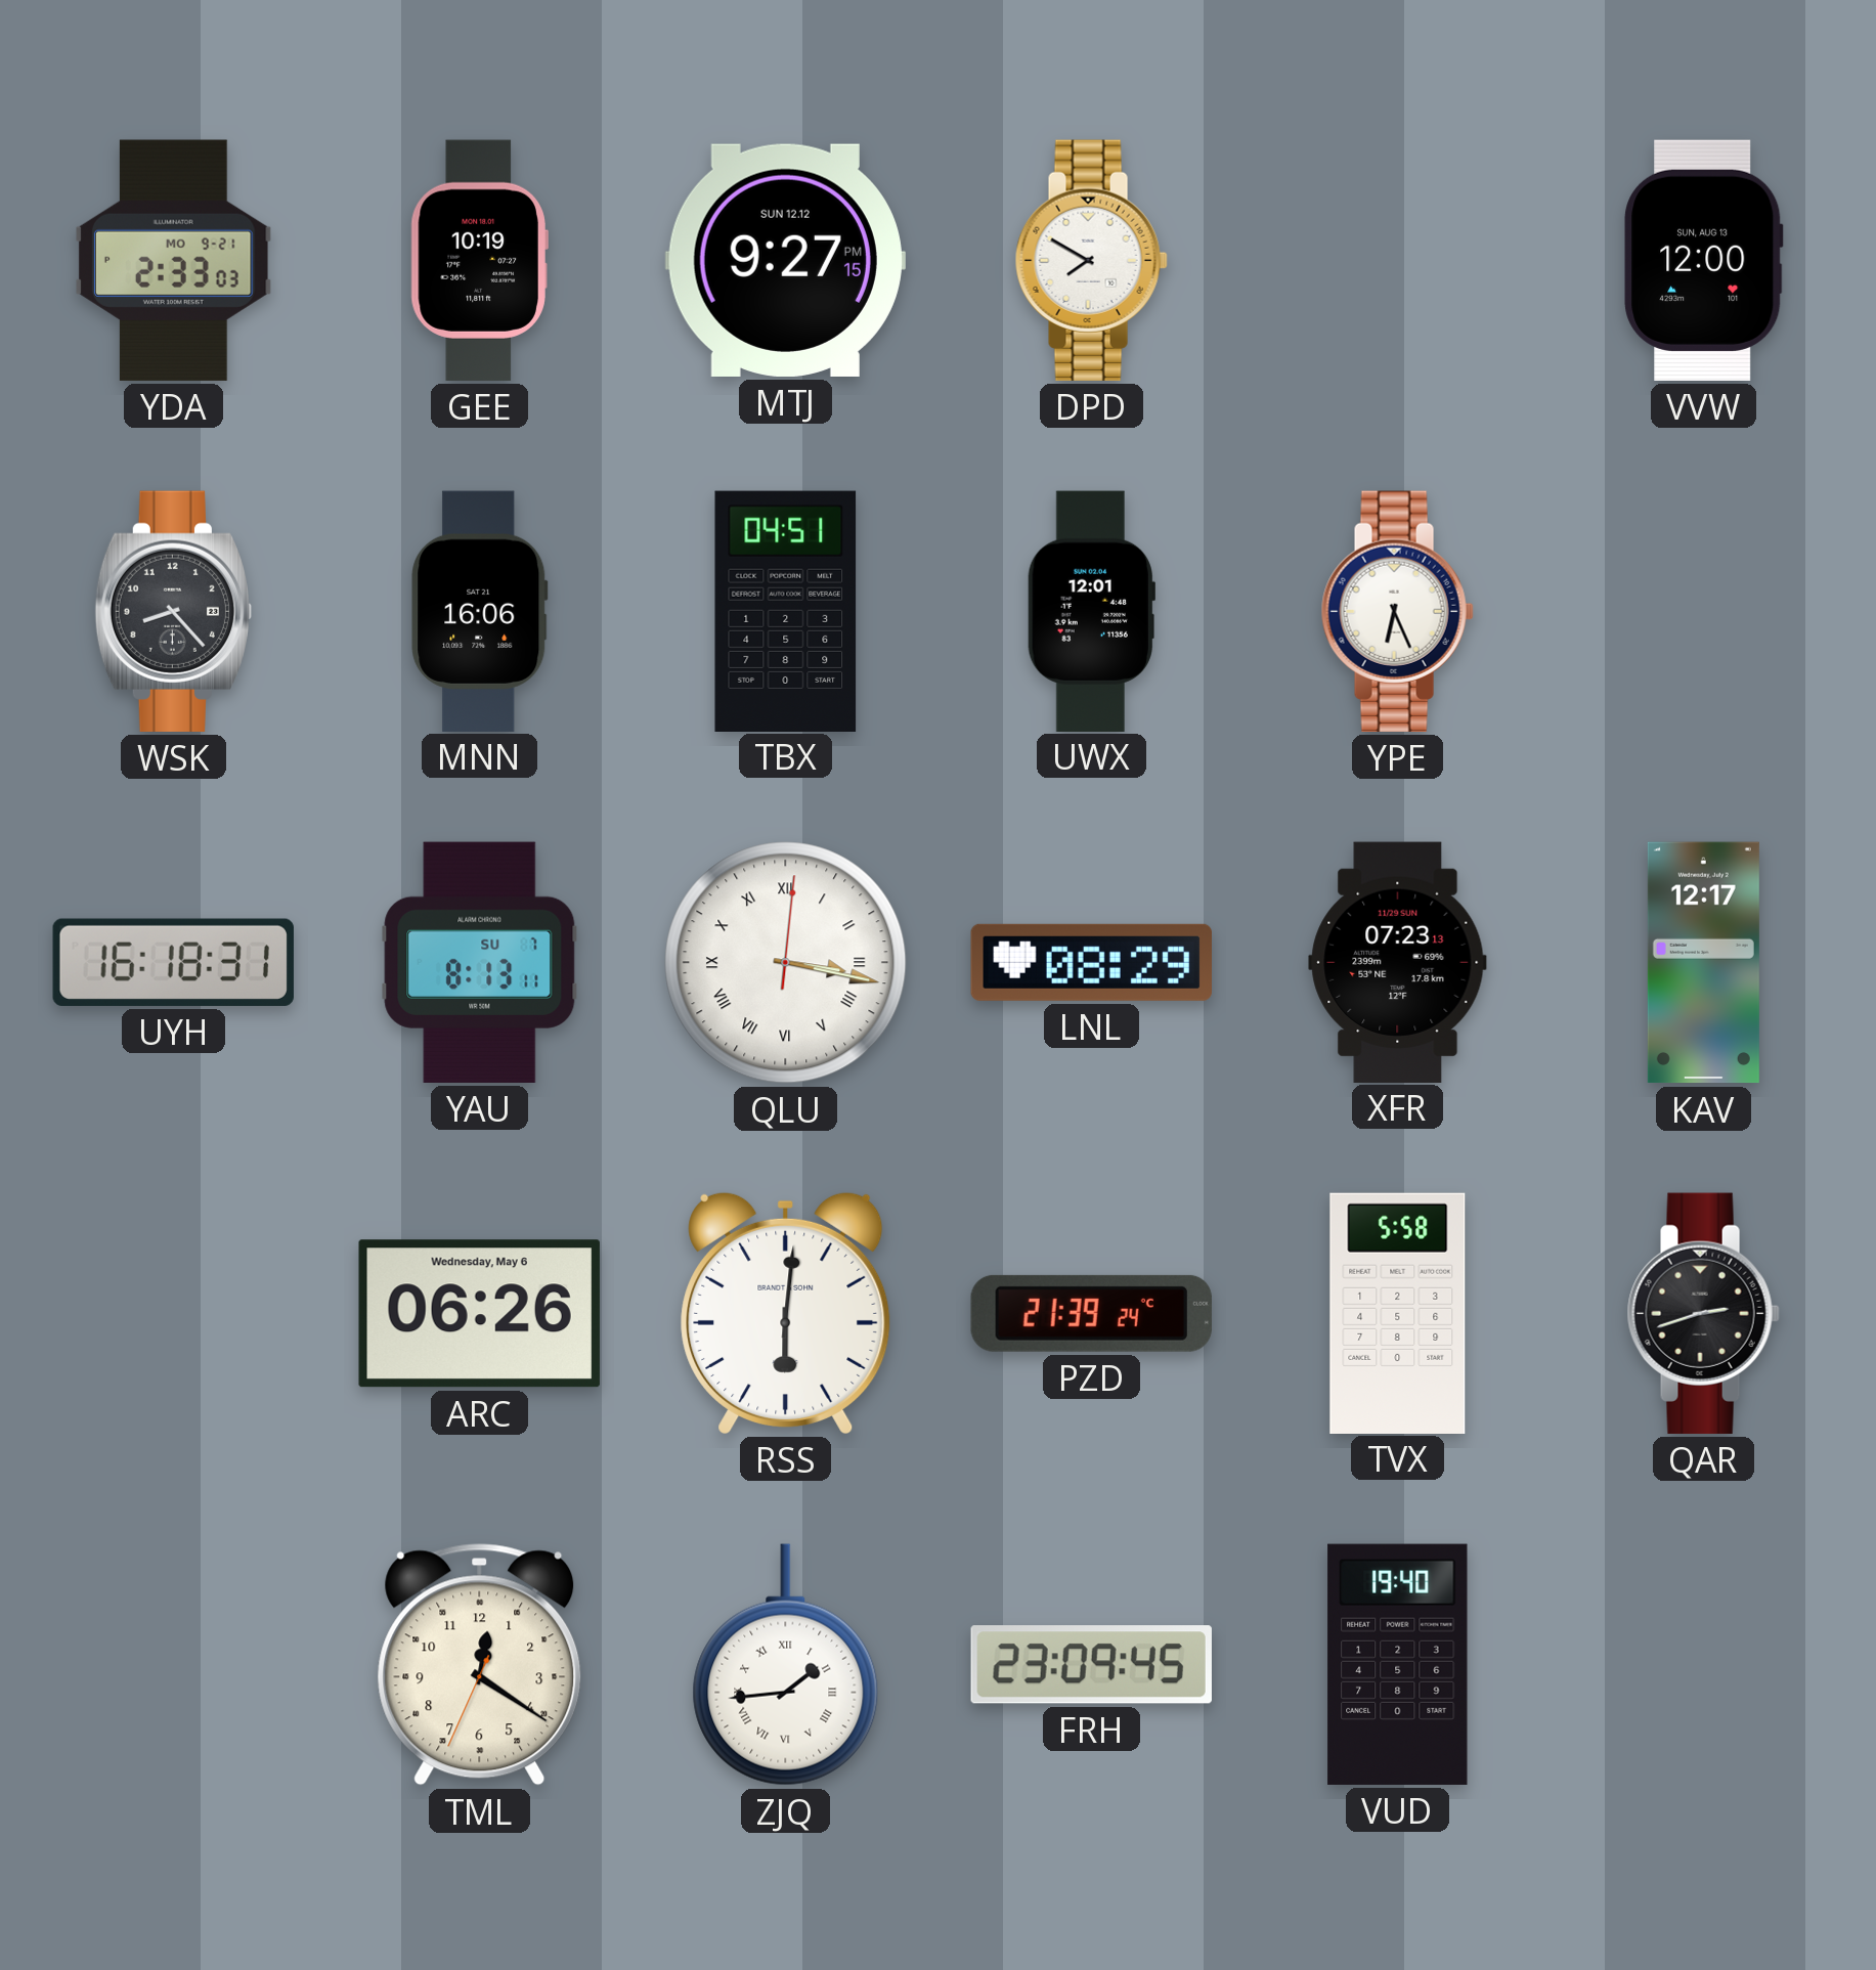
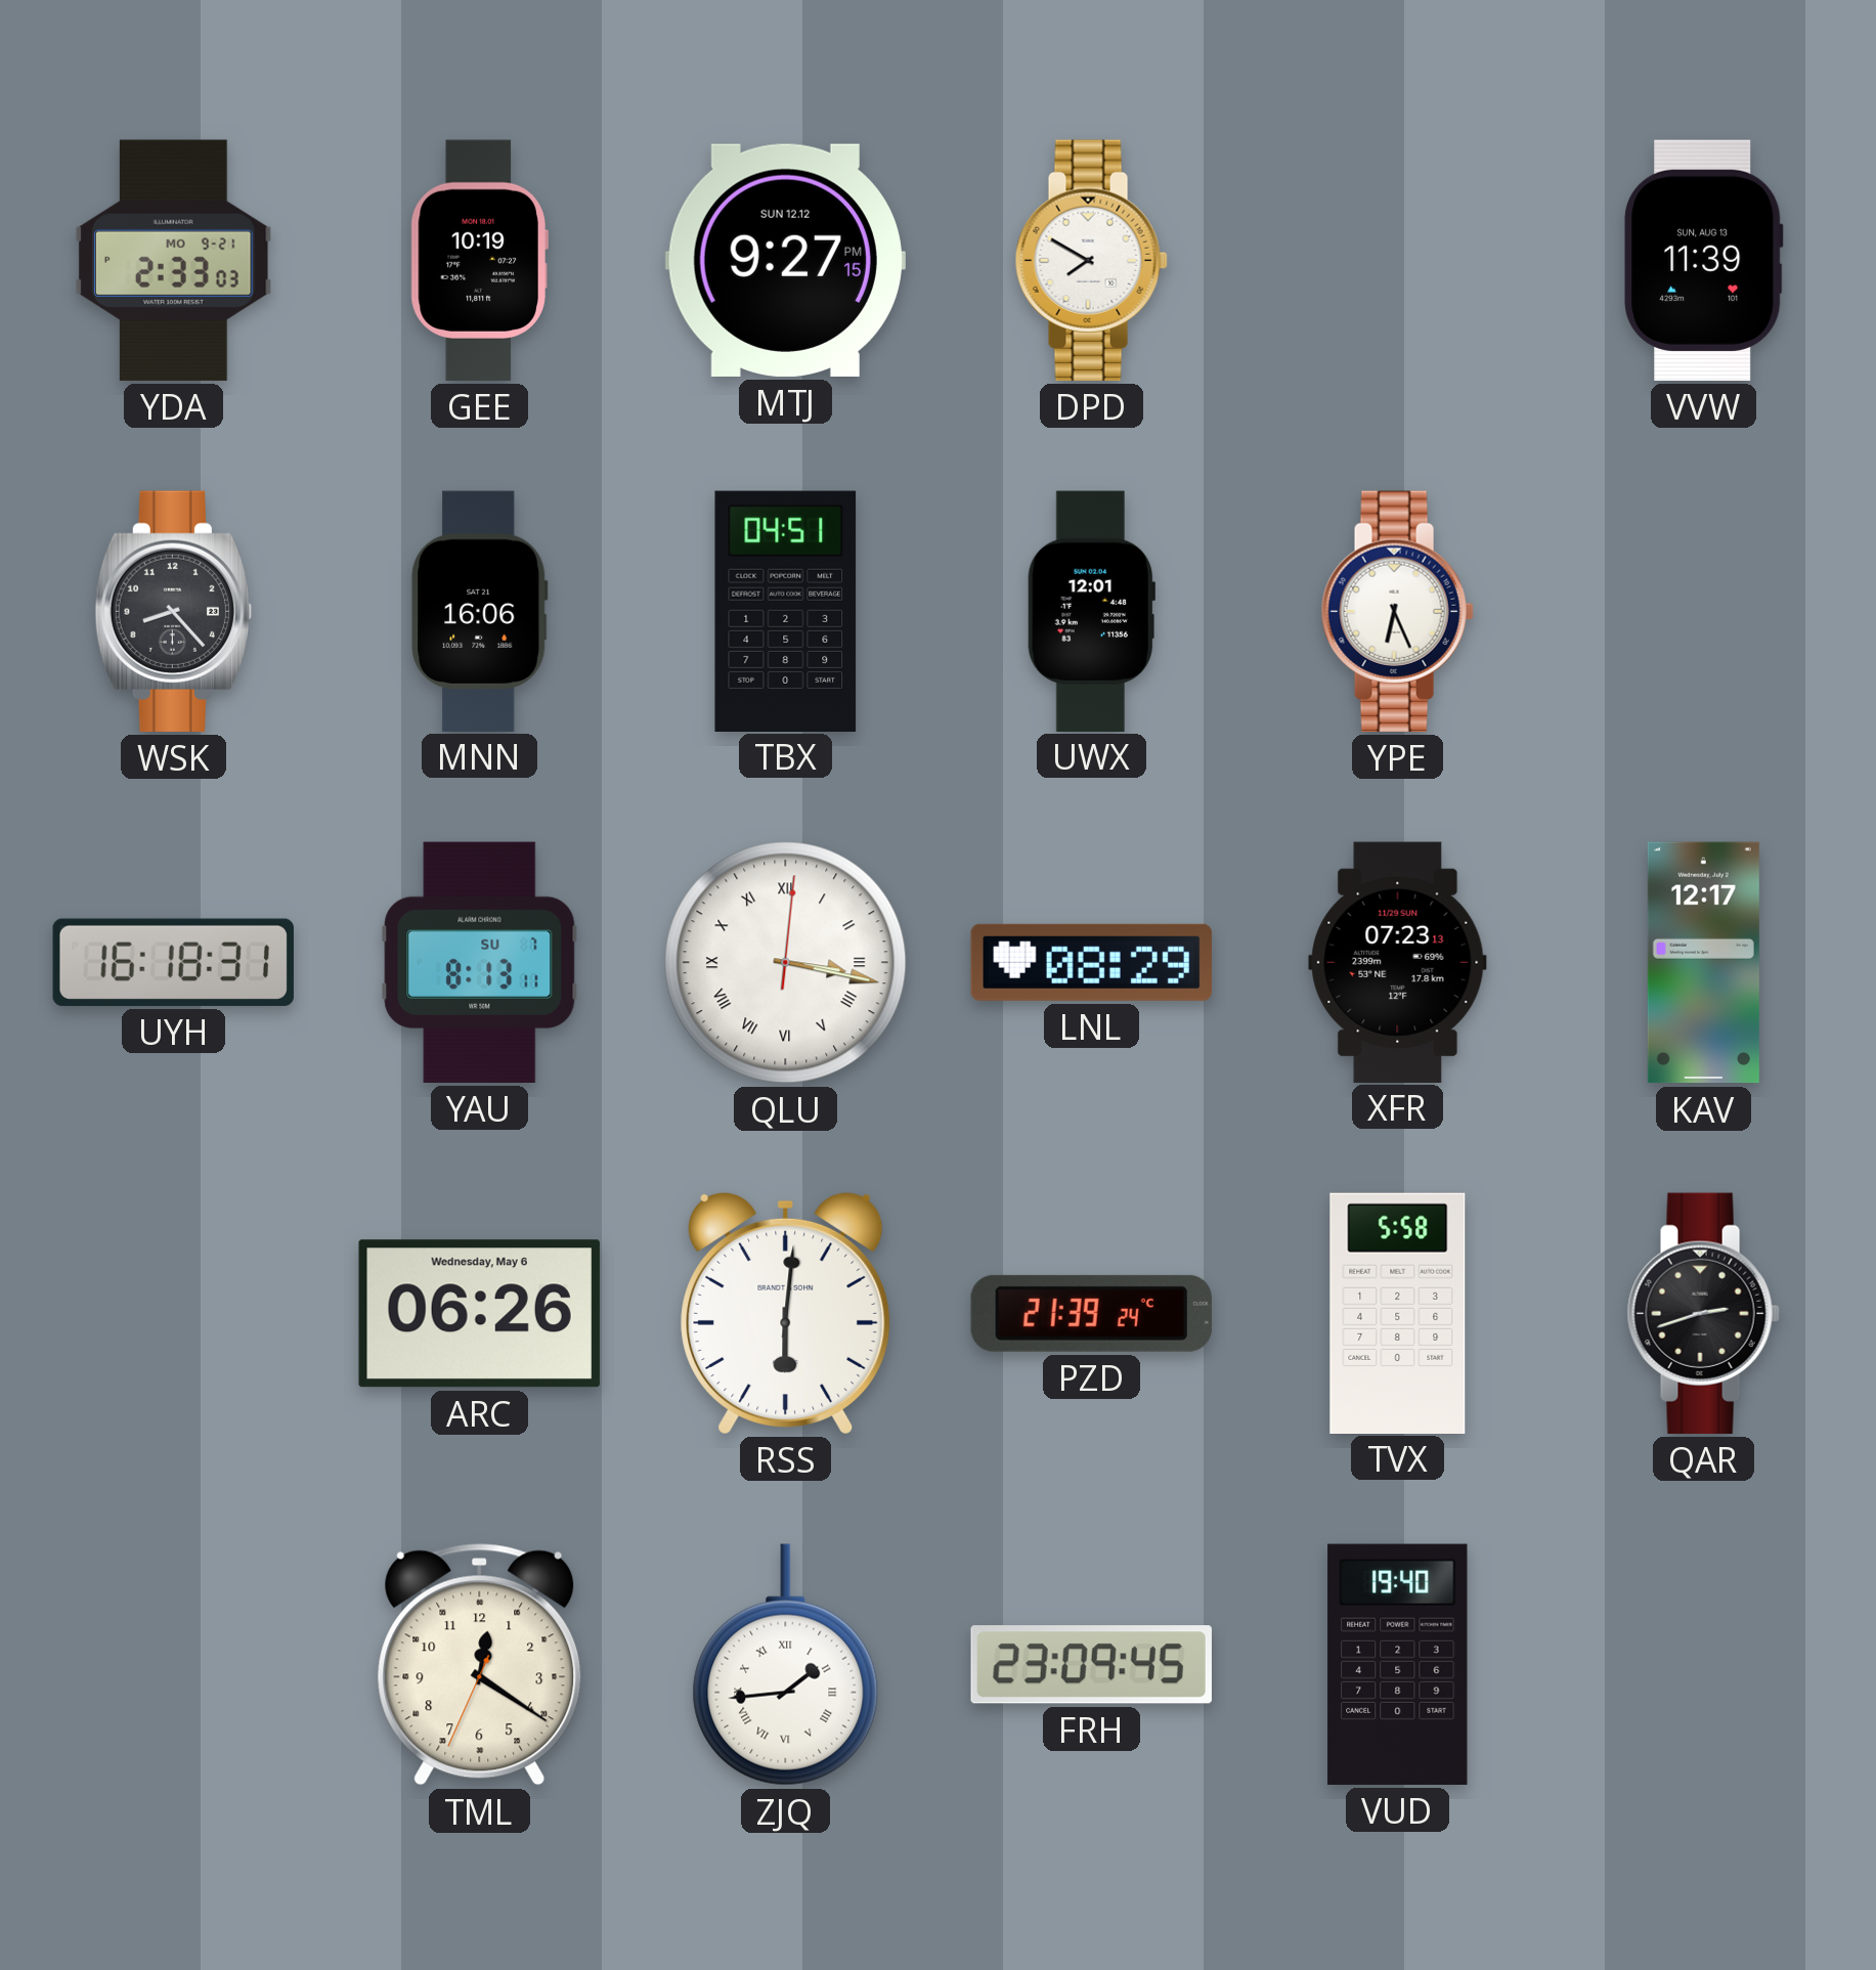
VVW: 12:00 -> 11:39 (1704, 260)
